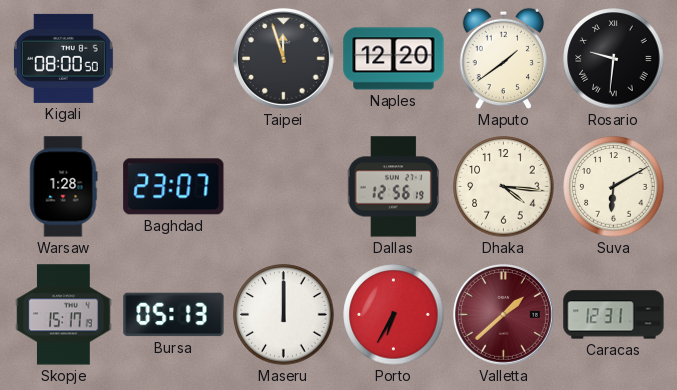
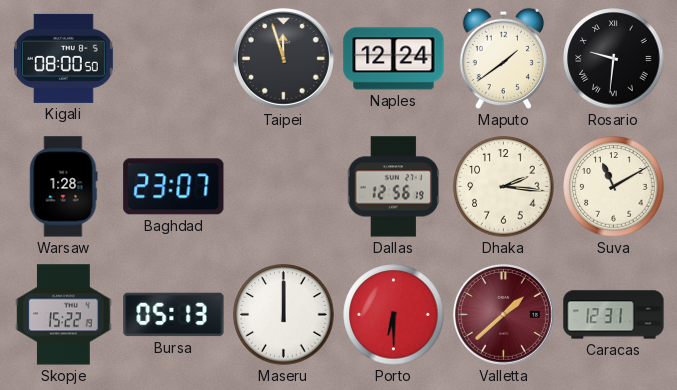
Naples: 12:20 -> 12:24 (394, 59)
Dhaka: 4:16 -> 2:16 (504, 187)
Suva: 6:10 -> 11:10 (614, 187)
Skopje: 15:17 -> 15:22 (64, 315)
Porto: 6:35 -> 6:30 (394, 315)
